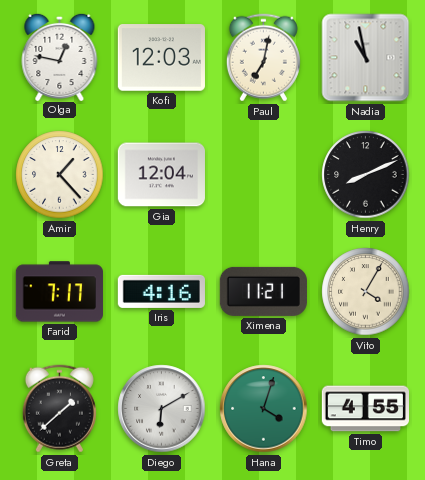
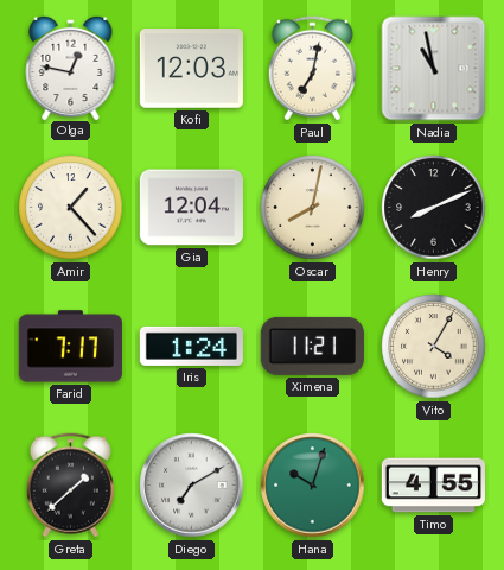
Oscar: none -> 8:02 (313, 208)
Iris: 4:16 -> 1:24 (191, 346)
Diego: 6:10 -> 7:10 (192, 486)
Hana: 4:03 -> 10:03 (313, 486)
